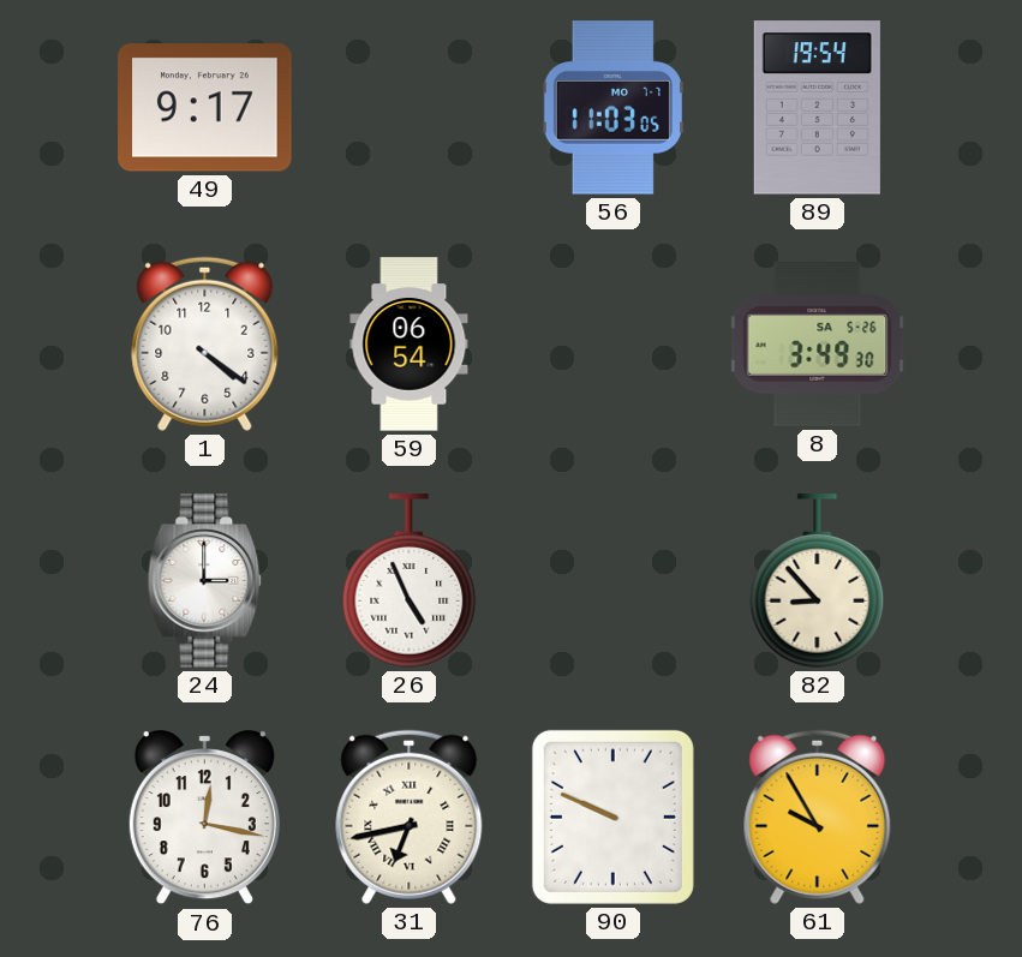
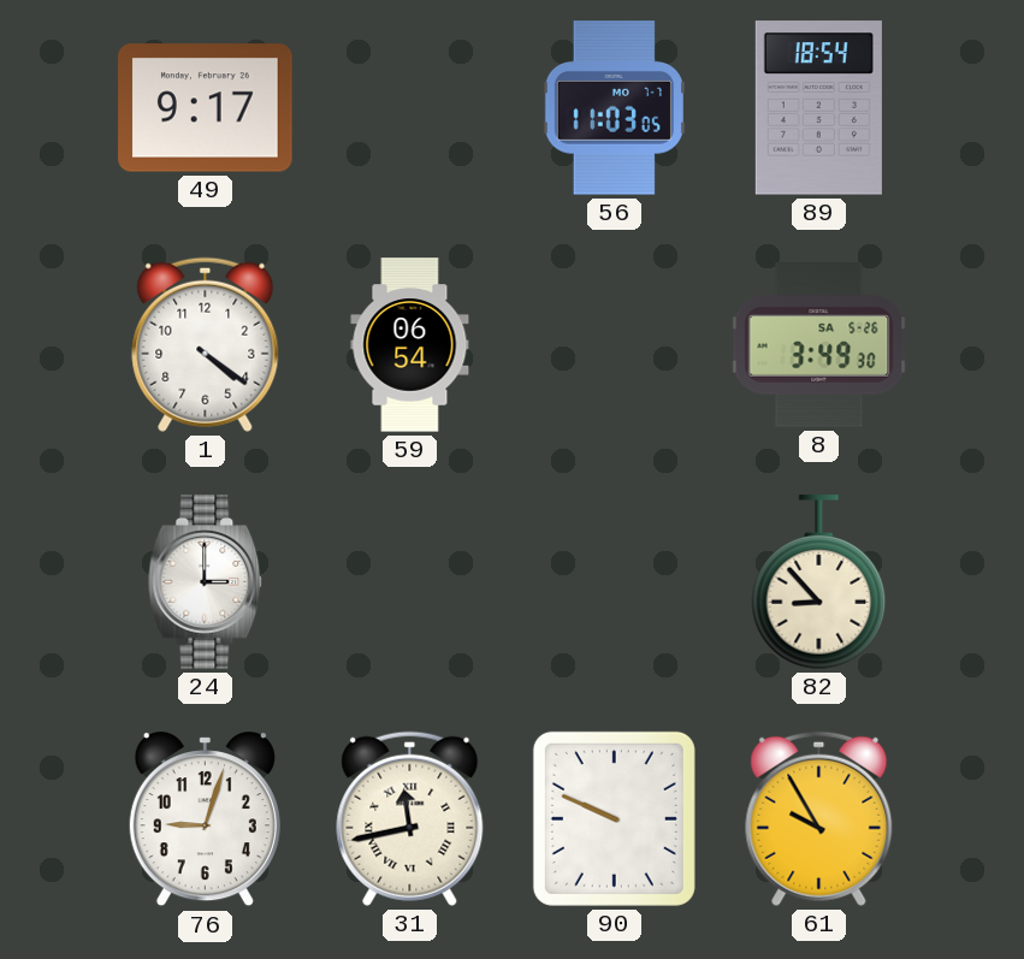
89: 19:54 -> 18:54 (818, 108)
26: 4:56 -> none (410, 581)
76: 12:17 -> 9:03 (205, 821)
31: 6:43 -> 11:43 (410, 818)
